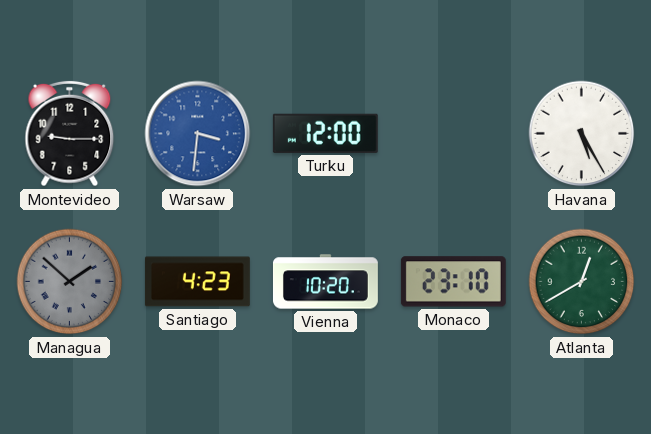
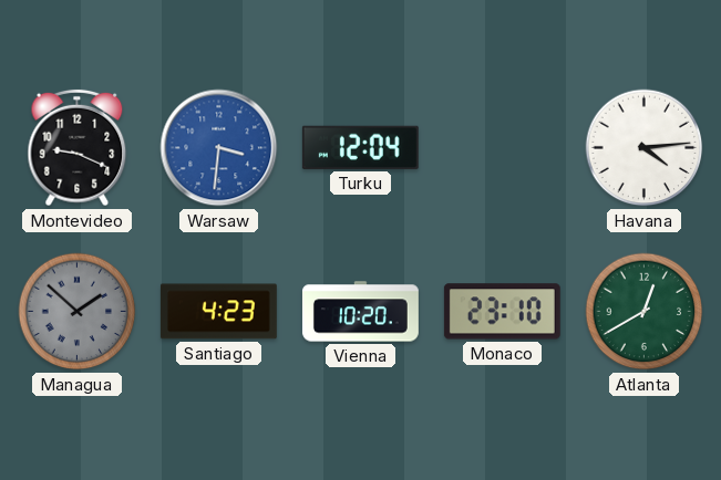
Montevideo: 9:15 -> 9:19 (78, 148)
Turku: 12:00 -> 12:04 (360, 147)
Havana: 5:25 -> 4:14 (645, 148)
